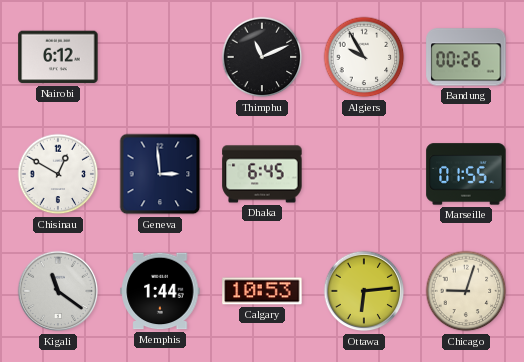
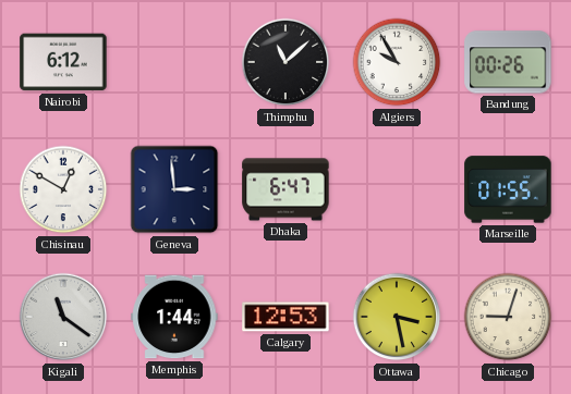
Thimphu: 11:11 -> 11:08 (285, 62)
Dhaka: 6:45 -> 6:47 (285, 189)
Calgary: 10:53 -> 12:53 (285, 317)
Ottawa: 6:14 -> 3:28 (397, 317)
